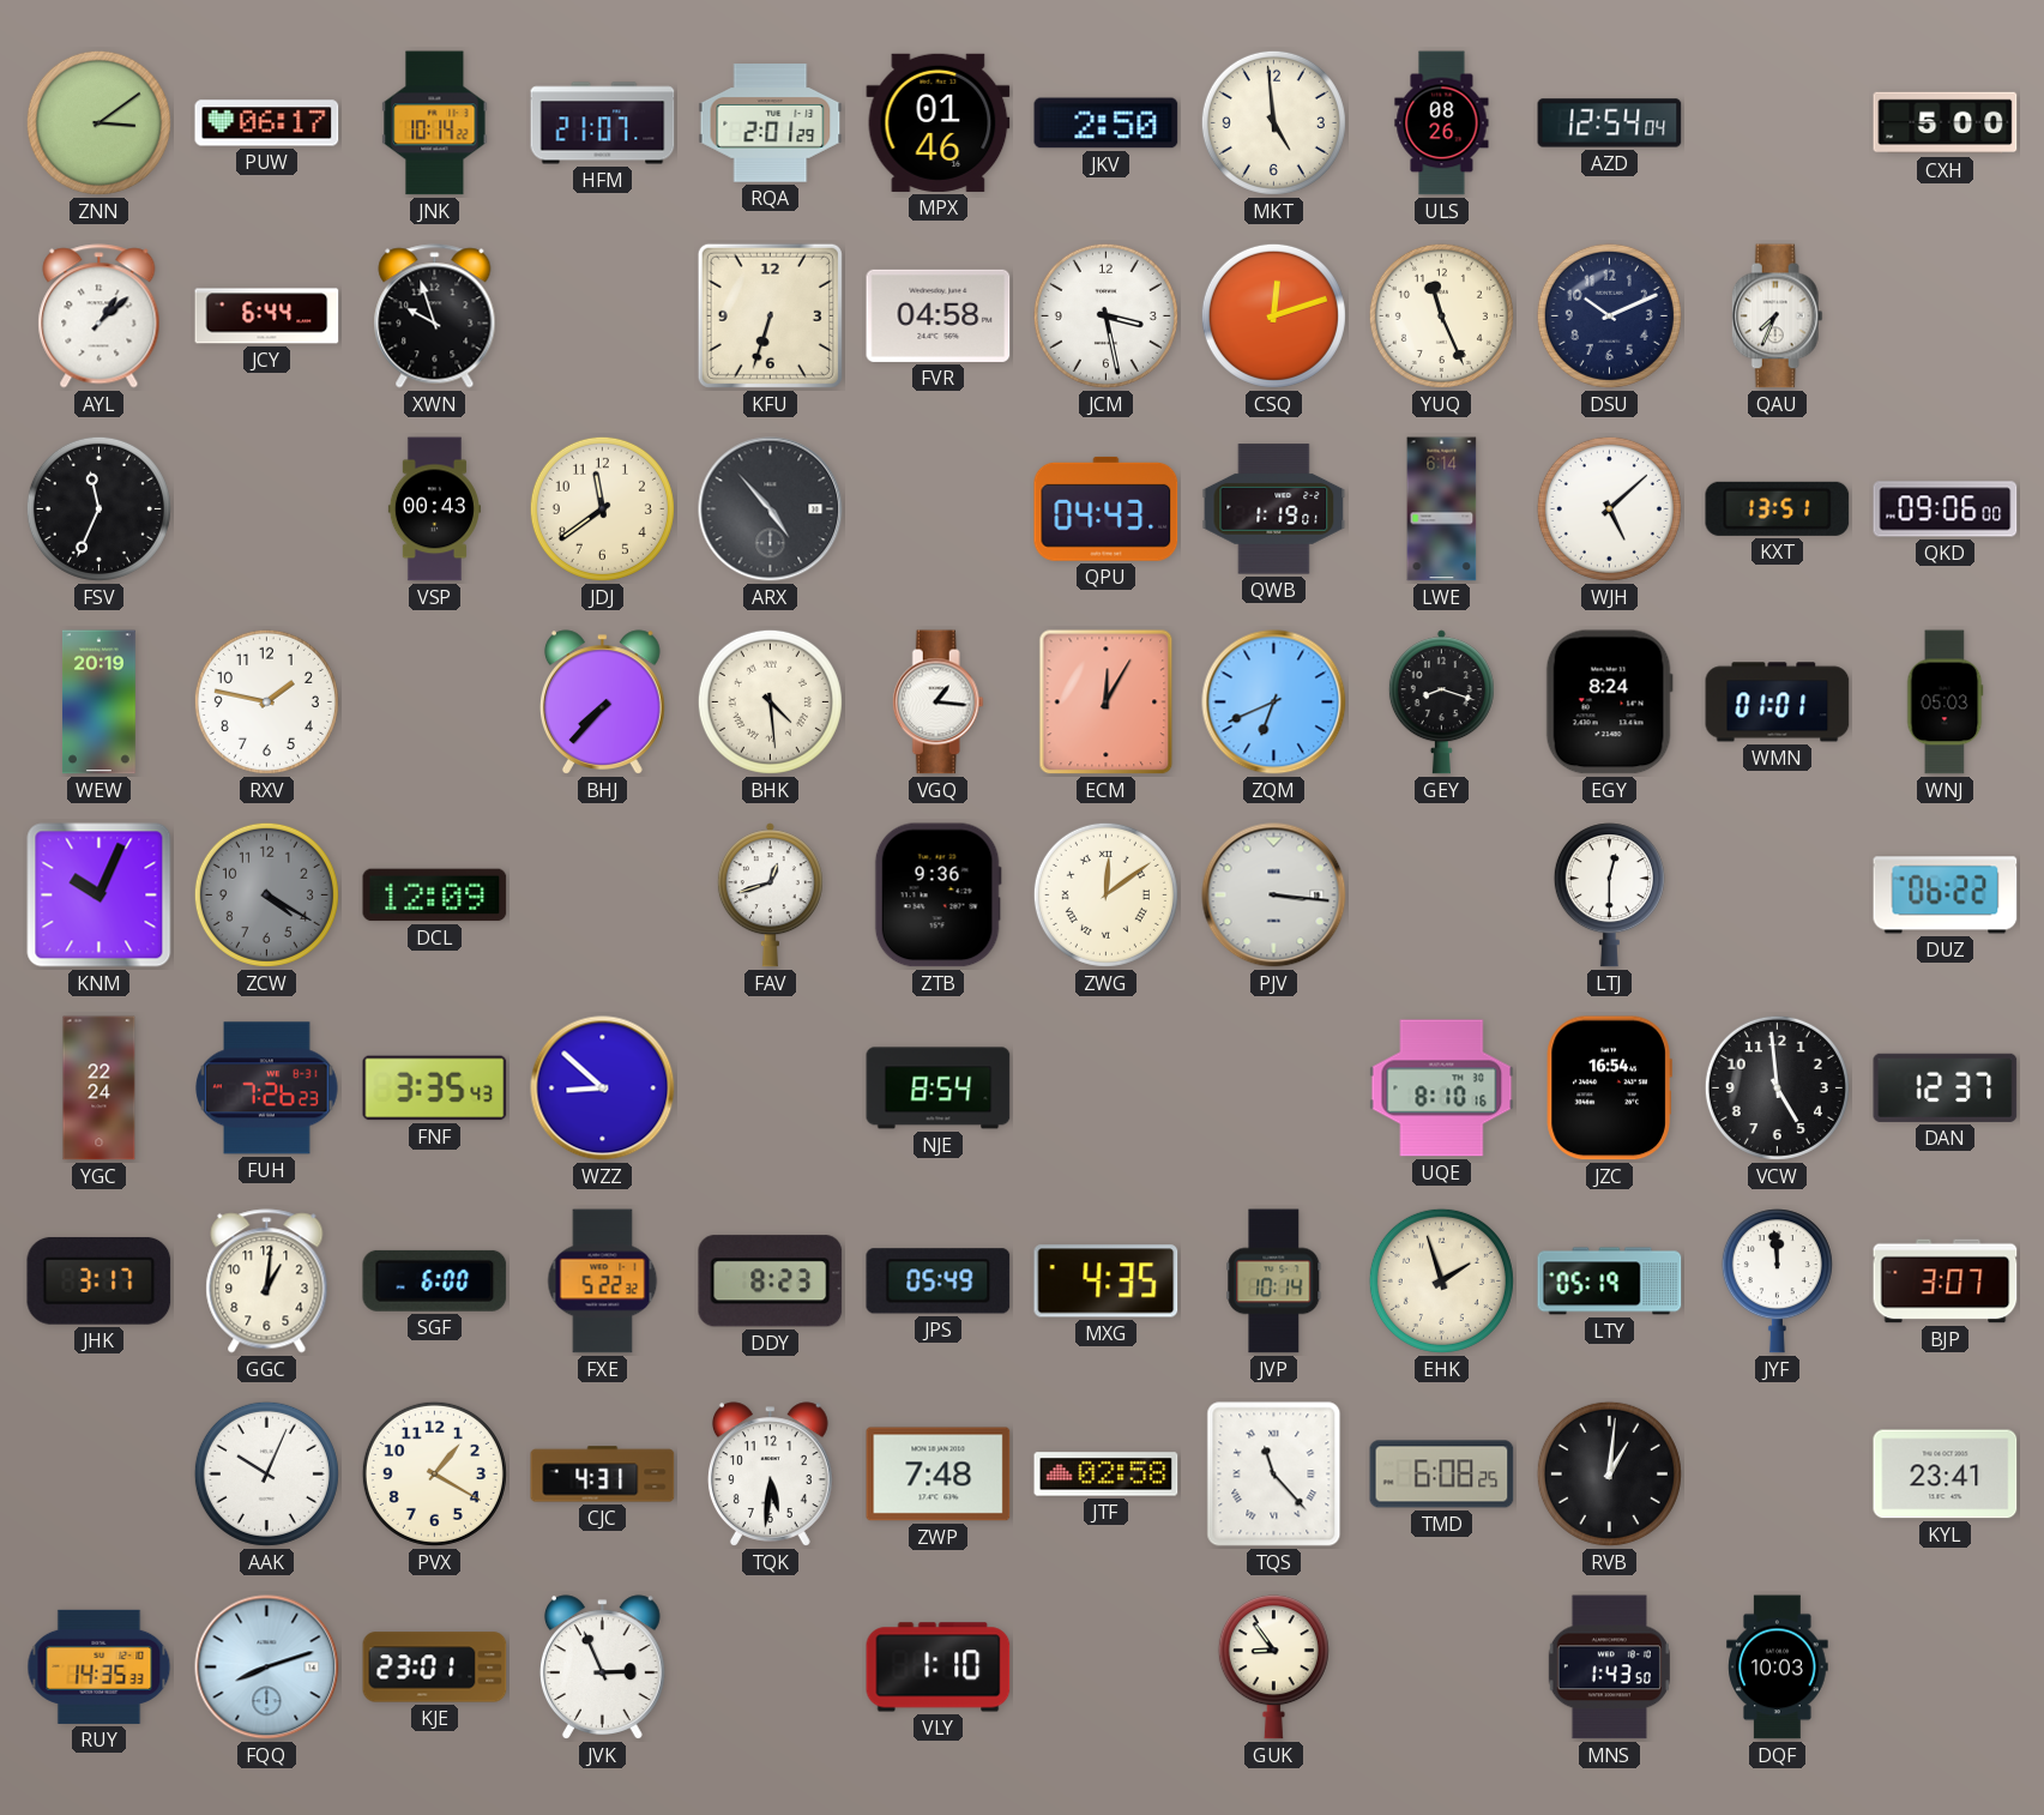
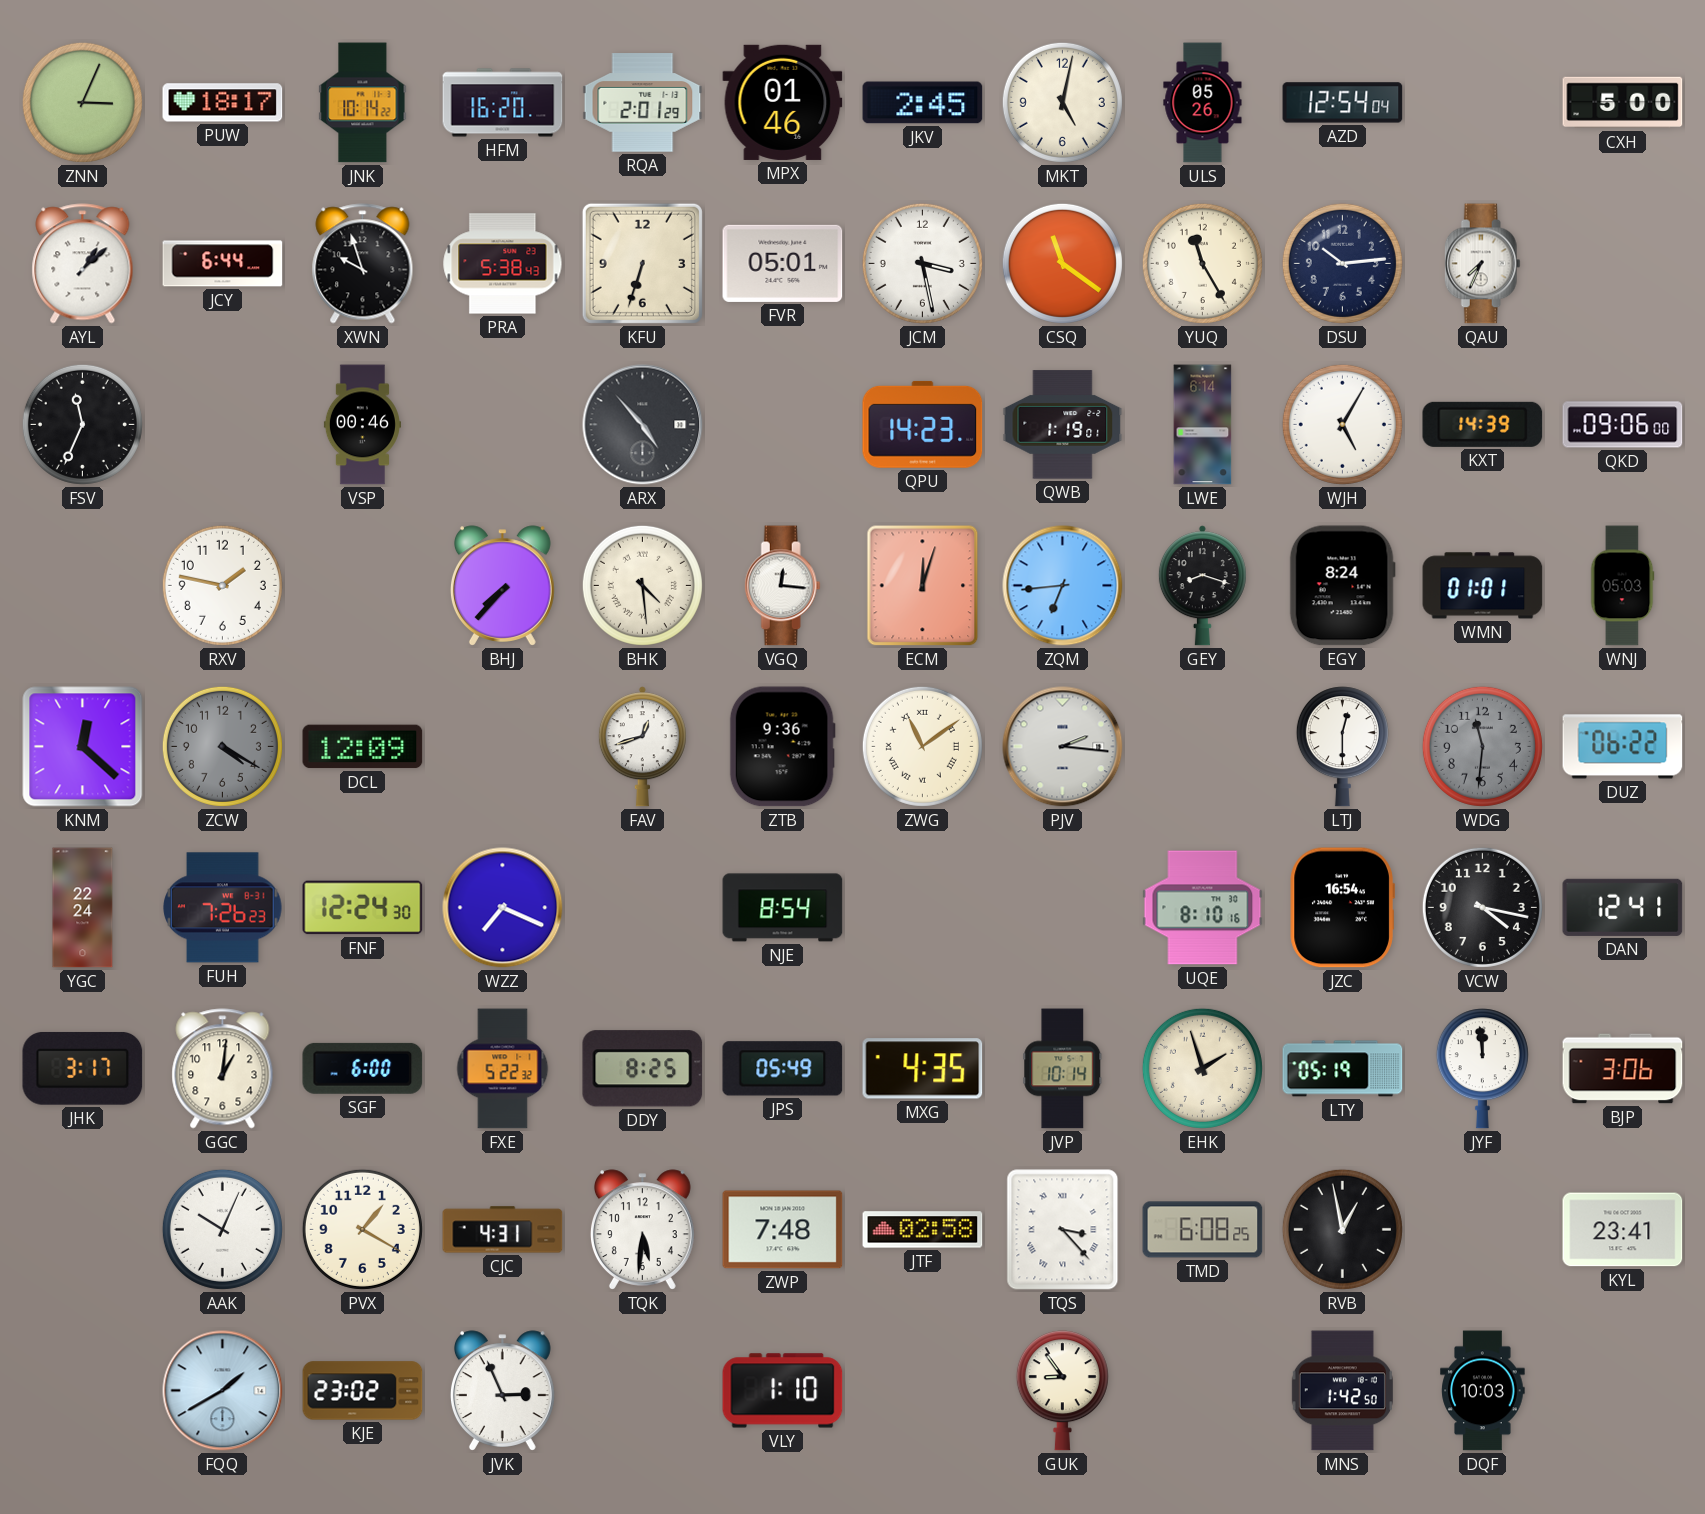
ZNN: 3:09 -> 3:04 (82, 102)
PUW: 06:17 -> 18:17 (223, 103)
HFM: 21:07 -> 16:20 (503, 103)
JKV: 2:50 -> 2:45 (923, 103)
MKT: 4:59 -> 5:02 (1062, 102)
ULS: 08:26 -> 05:26 (1203, 103)
PRA: none -> 5:38 (503, 264)
FVR: 04:58 -> 05:01 (783, 263)
CSQ: 12:12 -> 11:21 (1062, 263)
YUQ: 11:26 -> 11:25 (1202, 263)
DSU: 10:11 -> 10:14 (1342, 263)
VSP: 00:43 -> 00:46 (362, 425)
JDJ: 11:39 -> none (602, 508)
QPU: 04:43 -> 14:23 (923, 424)
WJH: 5:08 -> 5:05 (1342, 424)
KXT: 13:51 -> 14:39 (1483, 424)
WEW: 20:19 -> none (100, 703)
VGQ: 1:16 -> 12:16 (782, 586)
ECM: 12:05 -> 12:03 (923, 586)
ZQM: 6:41 -> 6:44 (1063, 586)
KNM: 10:04 -> 12:22 (83, 747)
ZWG: 12:09 -> 11:09 (922, 746)
PJV: 3:16 -> 2:16 (1063, 747)
WDG: none -> 11:31 (1482, 746)
FNF: 3:35 -> 12:24 (363, 908)
WZZ: 8:52 -> 7:19 (503, 908)
VCW: 4:59 -> 4:17 (1482, 907)
DAN: 12:37 -> 12:41 (1623, 907)
DDY: 8:23 -> 8:25 (643, 1069)
BJP: 3:07 -> 3:06 (1623, 1069)
TQS: 11:23 -> 3:23 (1063, 1230)
RVB: 1:01 -> 12:58 (1342, 1229)
RUY: 14:35 -> none (100, 1666)
FQQ: 8:12 -> 1:40 (223, 1391)
KJE: 23:01 -> 23:02 (363, 1391)
MNS: 1:43 -> 1:42 (1342, 1391)
